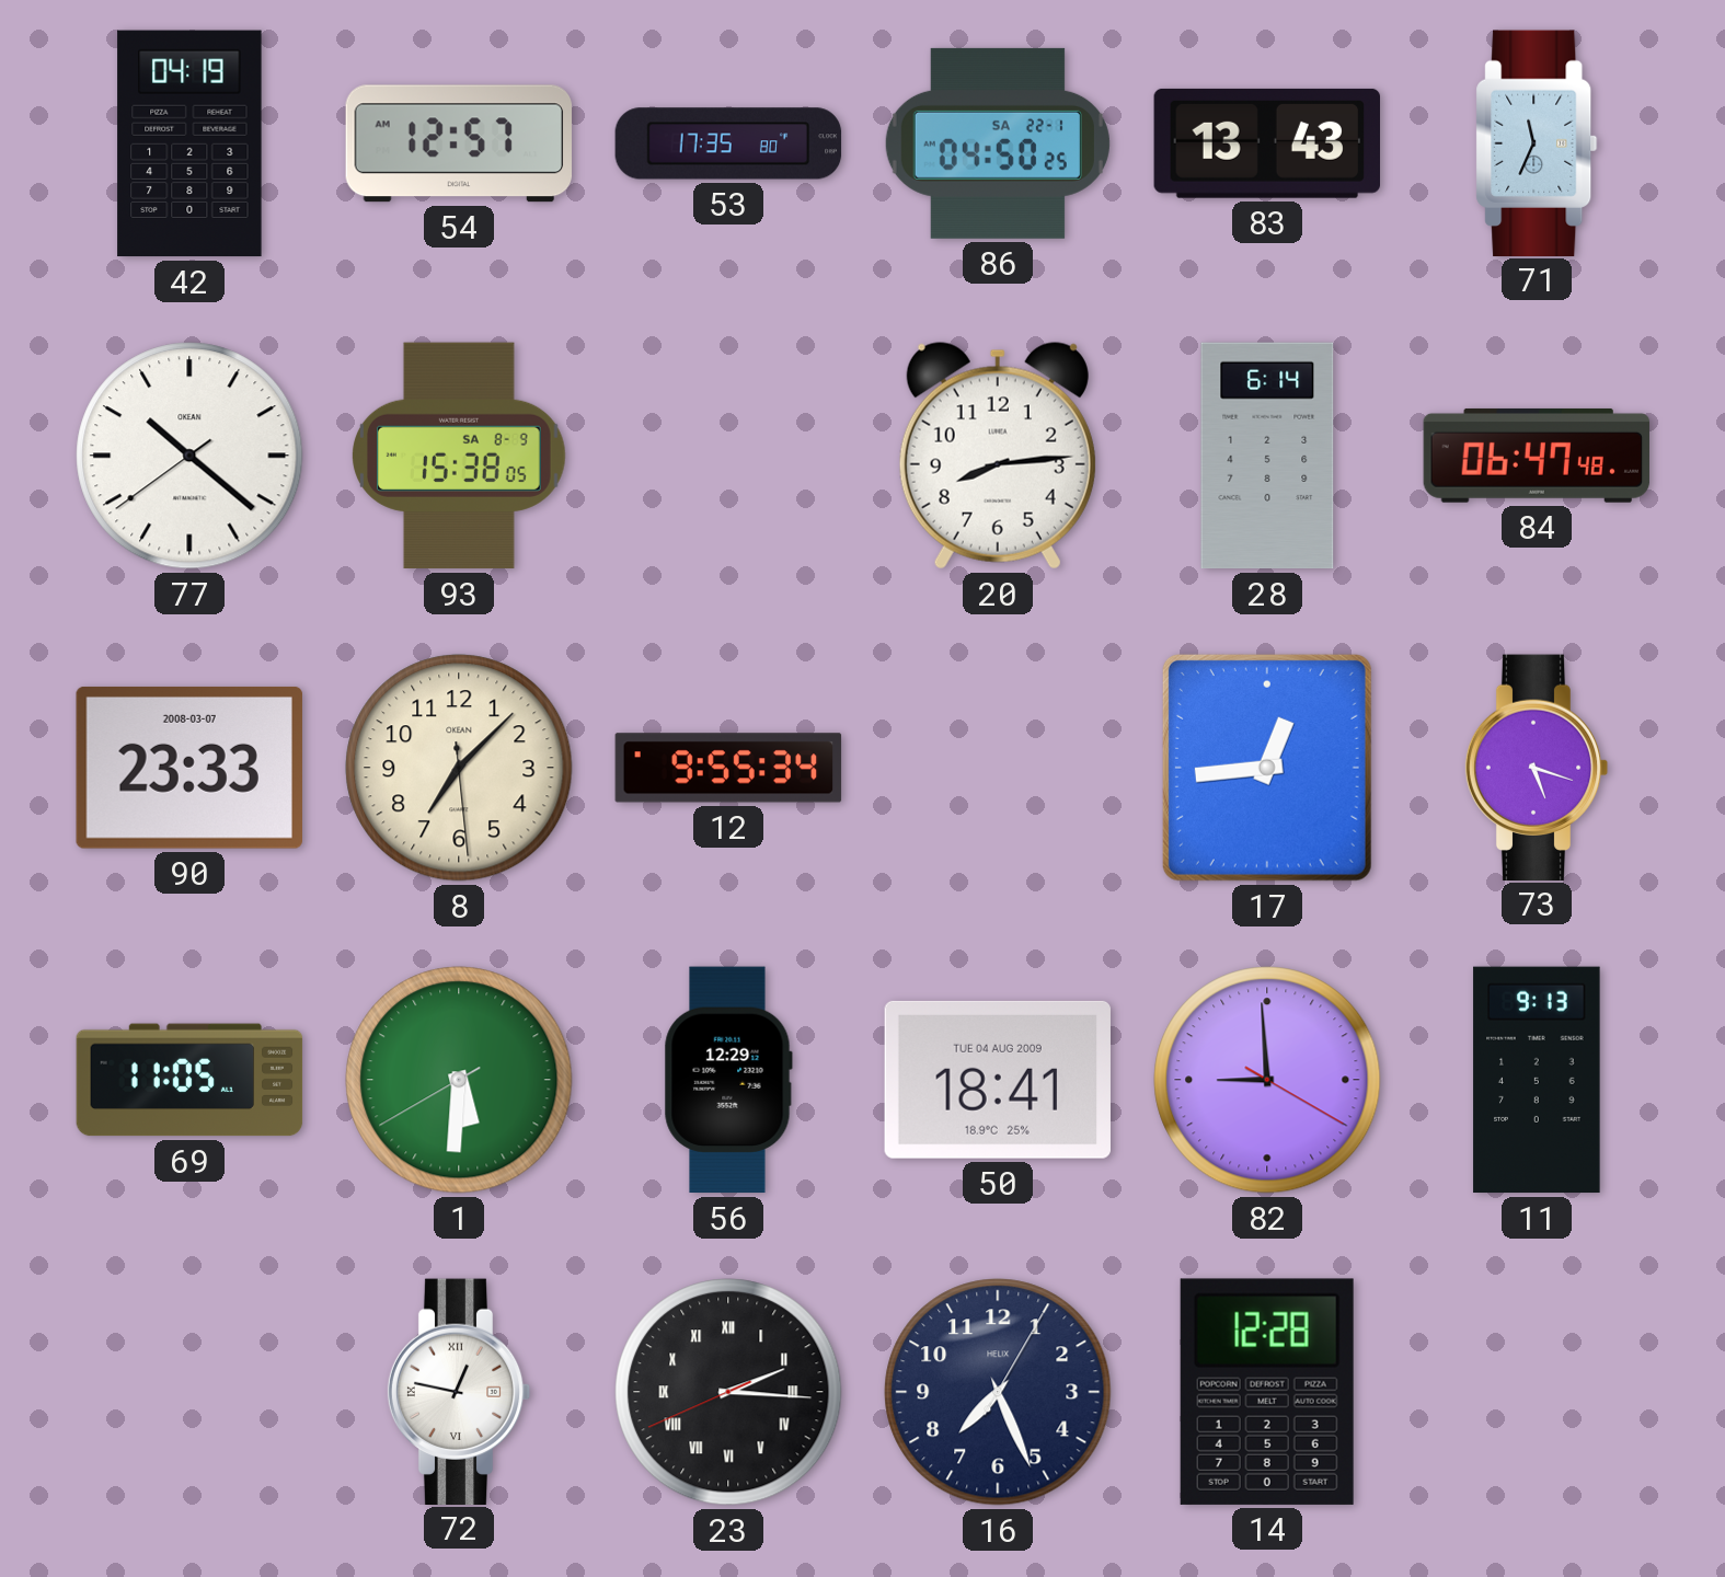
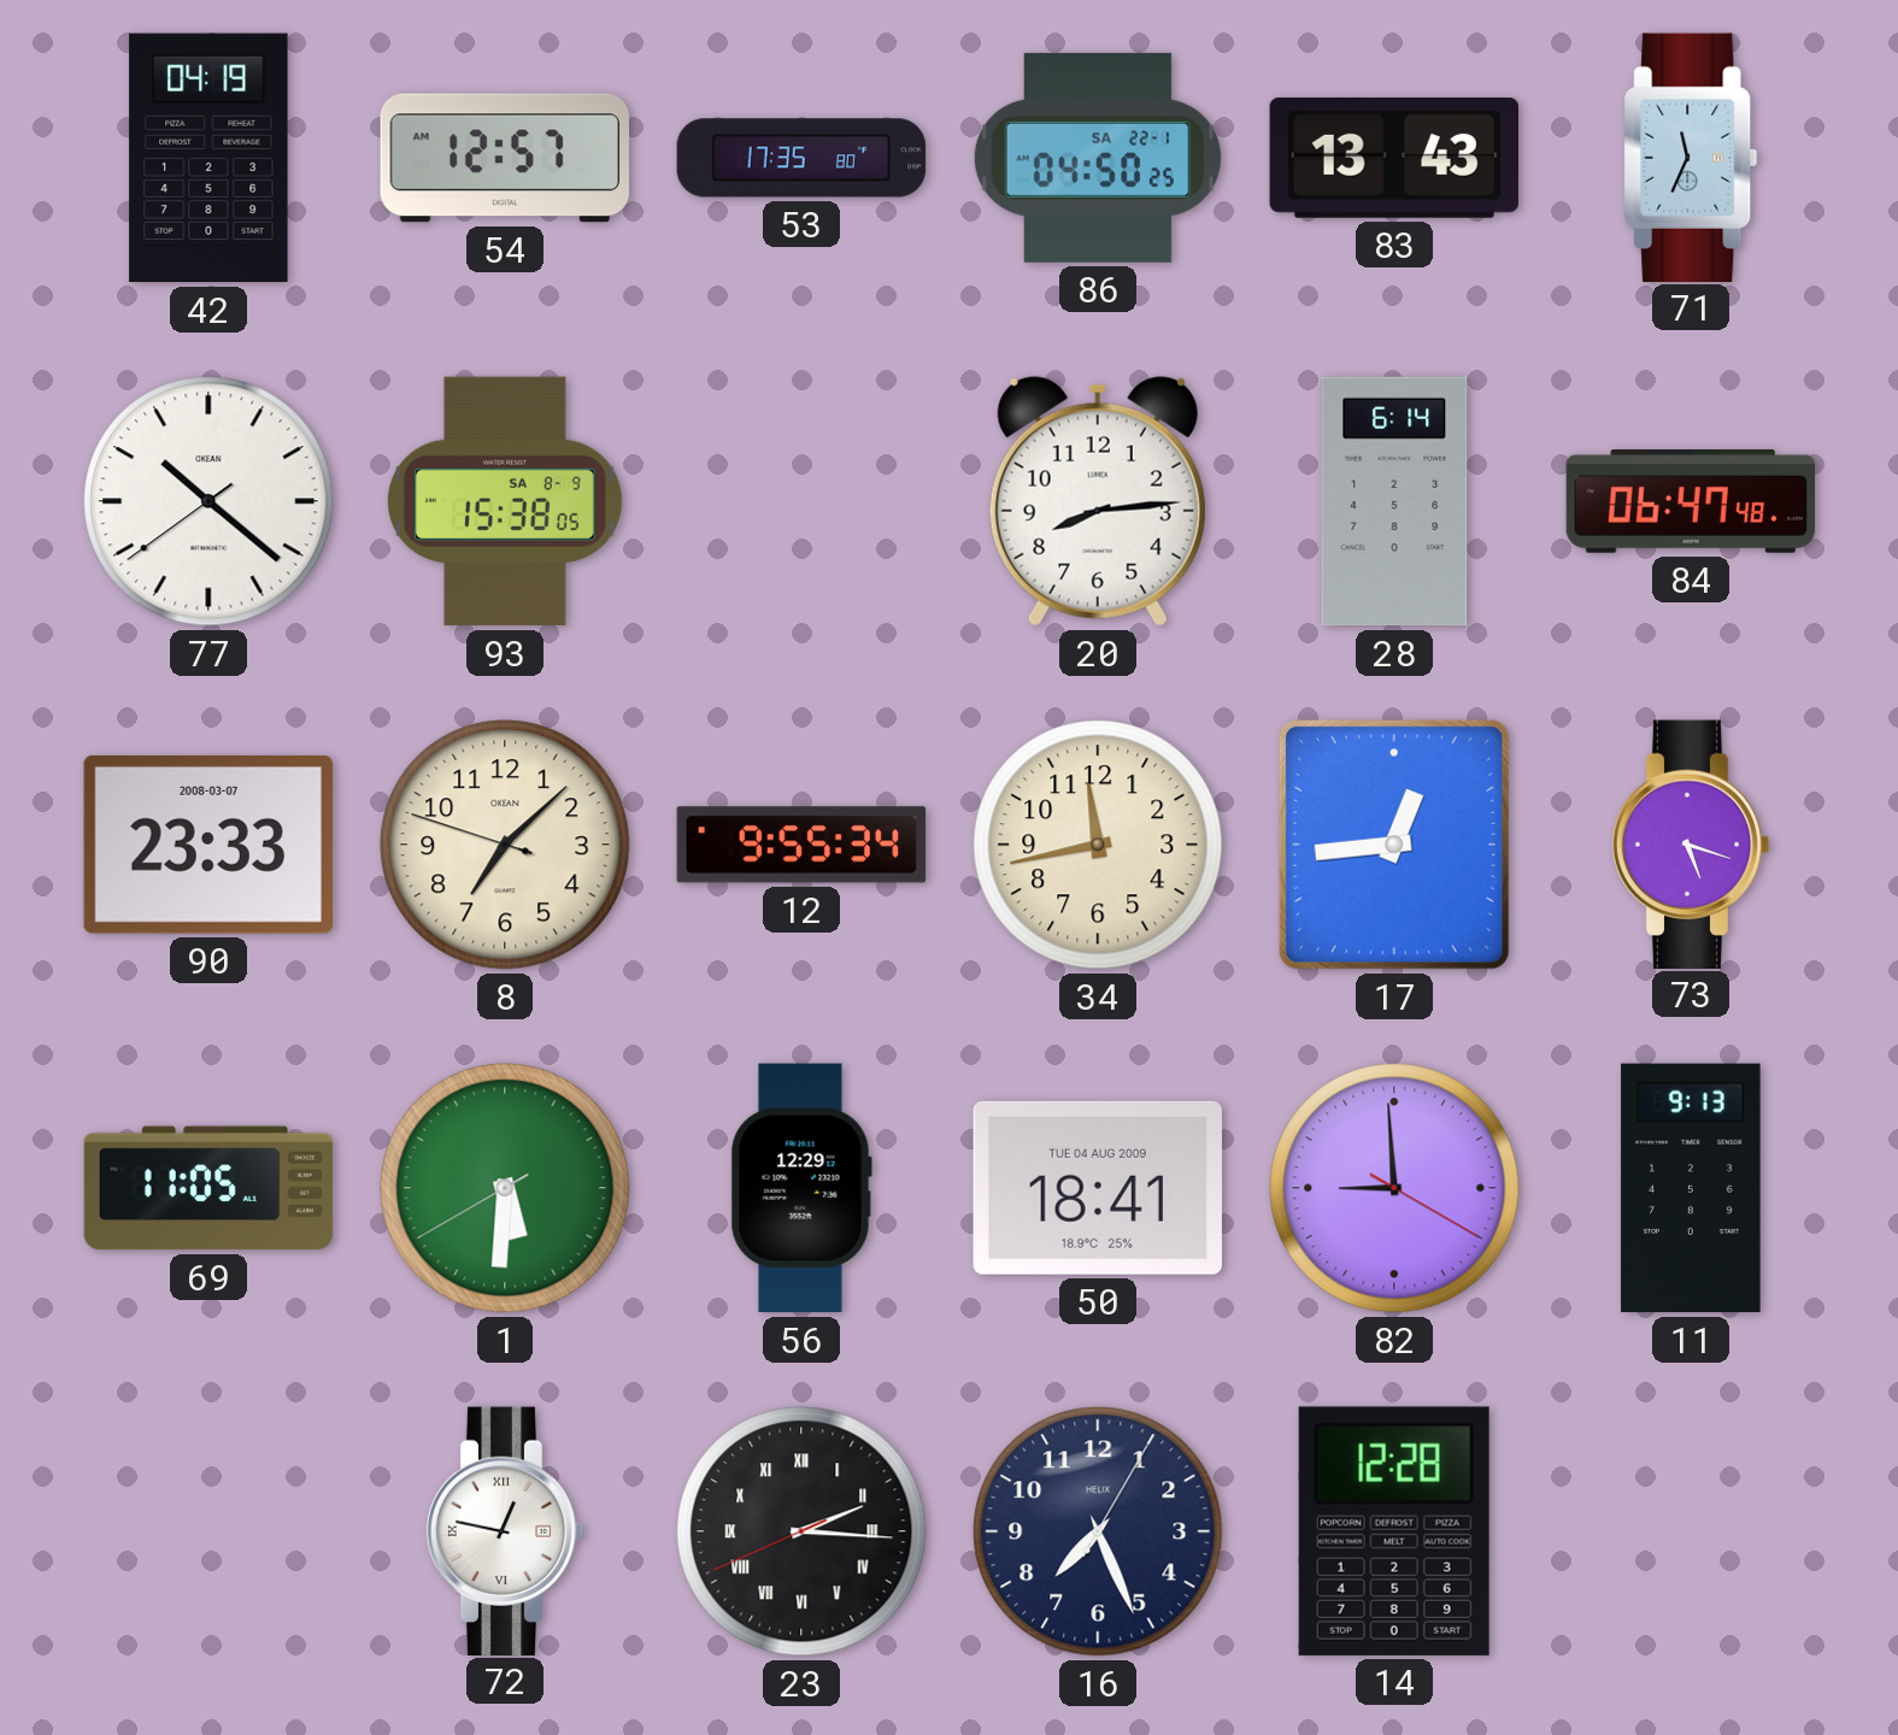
8: 7:07:29 -> 7:07:48 (505, 845)
34: none -> 11:43 (1098, 845)
